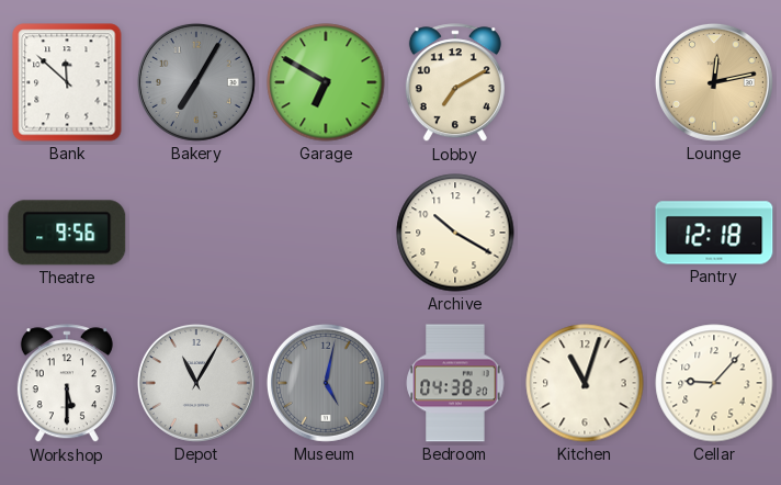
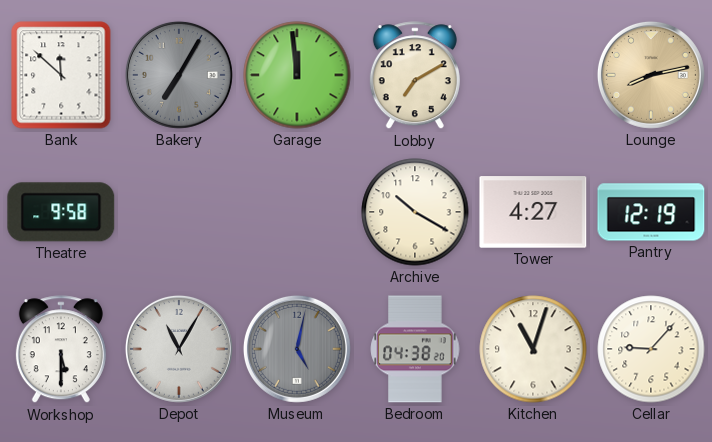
Garage: 6:50 -> 11:59 (297, 75)
Lounge: 12:13 -> 8:13 (651, 75)
Theatre: 9:56 -> 9:58 (61, 212)
Tower: none -> 4:27 (533, 212)
Pantry: 12:18 -> 12:19 (651, 212)
